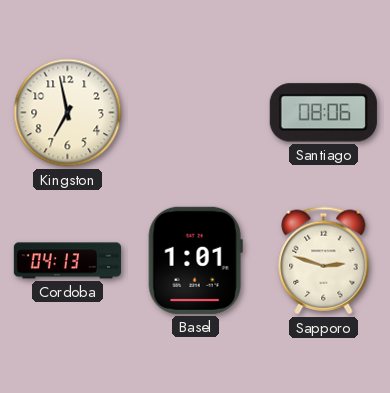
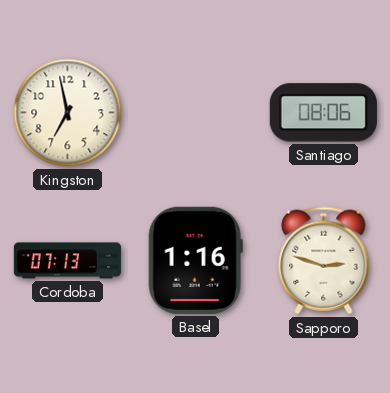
Cordoba: 04:13 -> 07:13 (67, 261)
Basel: 1:01 -> 1:16 (195, 260)
